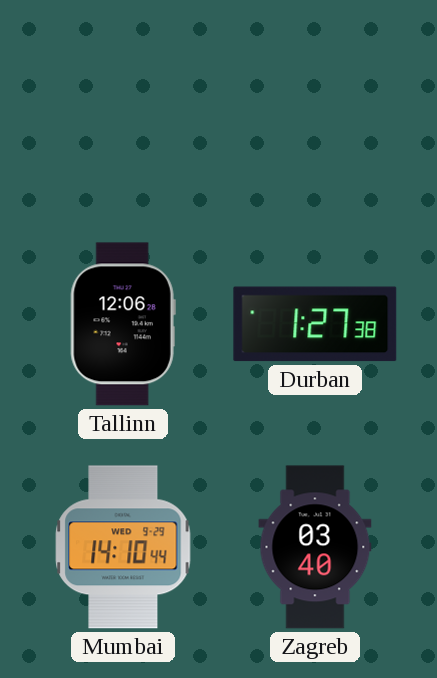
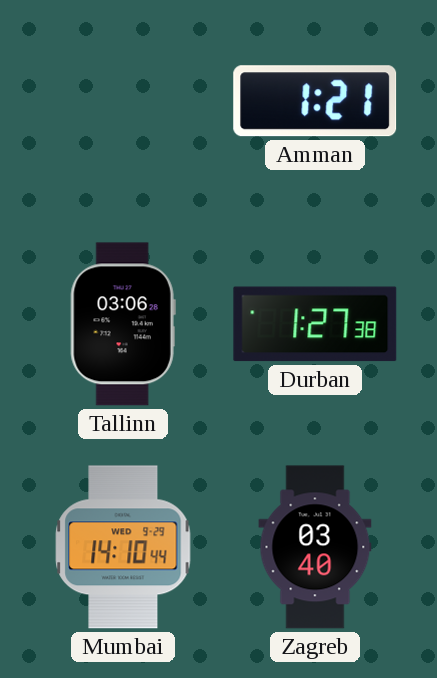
Amman: none -> 1:21 (315, 101)
Tallinn: 12:06 -> 03:06 (123, 324)
